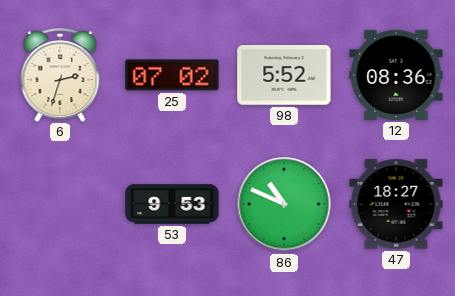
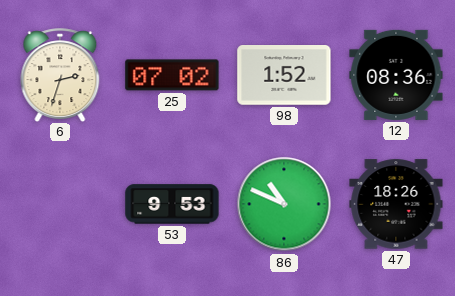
98: 5:52 -> 1:52 (284, 76)
47: 18:27 -> 18:26 (396, 204)
